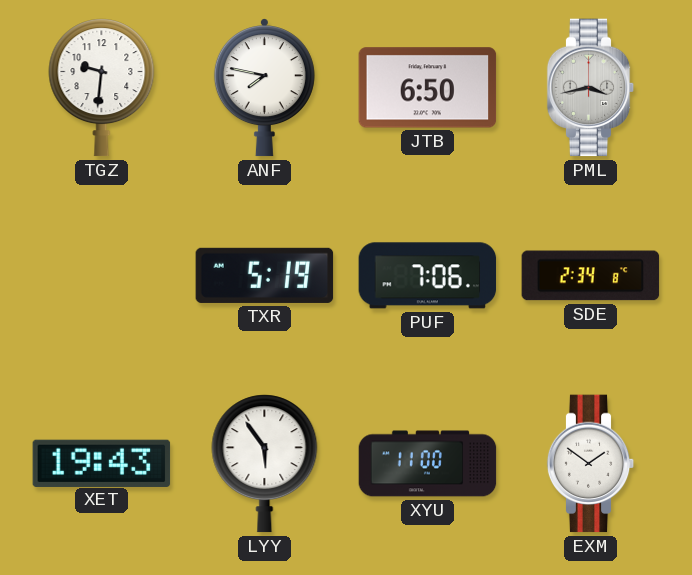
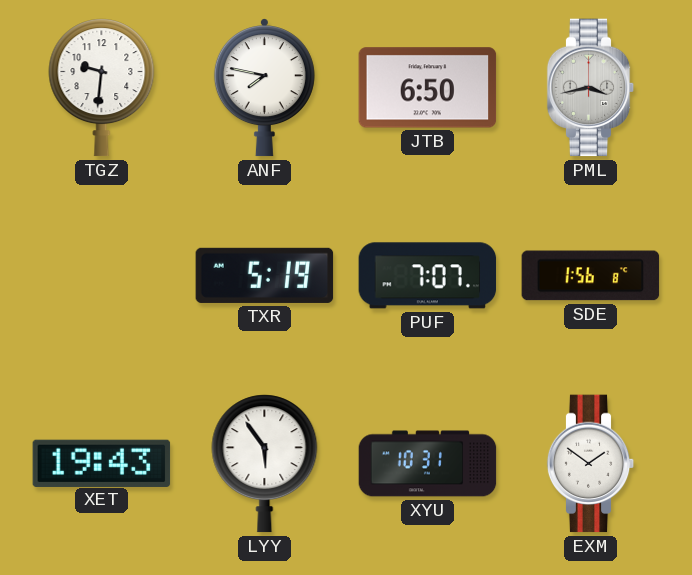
PUF: 7:06 -> 7:07 (428, 276)
SDE: 2:34 -> 1:56 (591, 276)
XYU: 11:00 -> 10:31 (428, 464)
